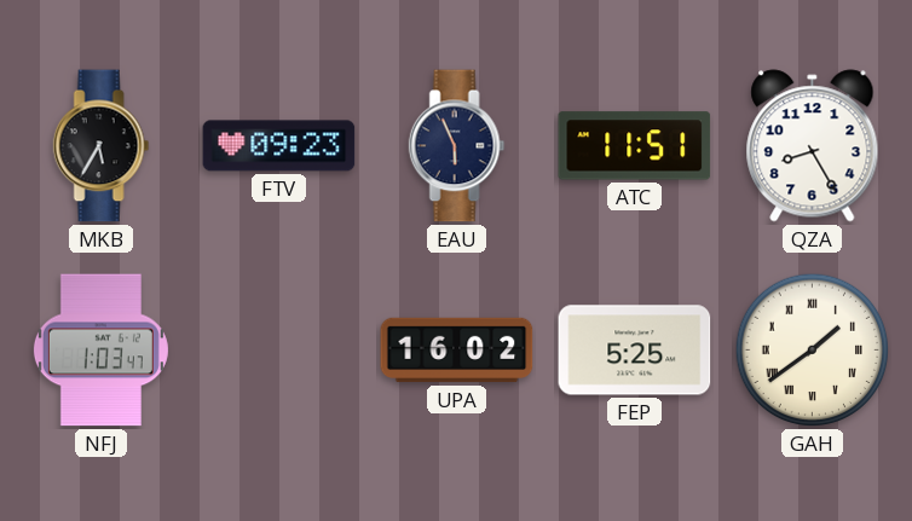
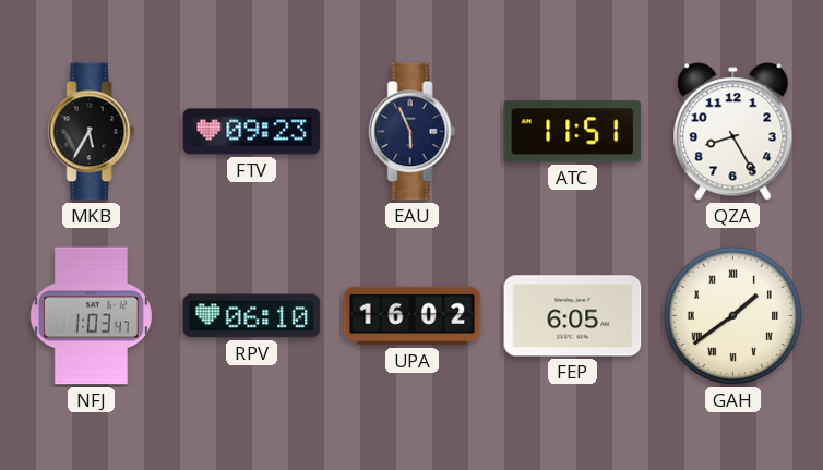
RPV: none -> 06:10 (252, 316)
FEP: 5:25 -> 6:05 (573, 316)
